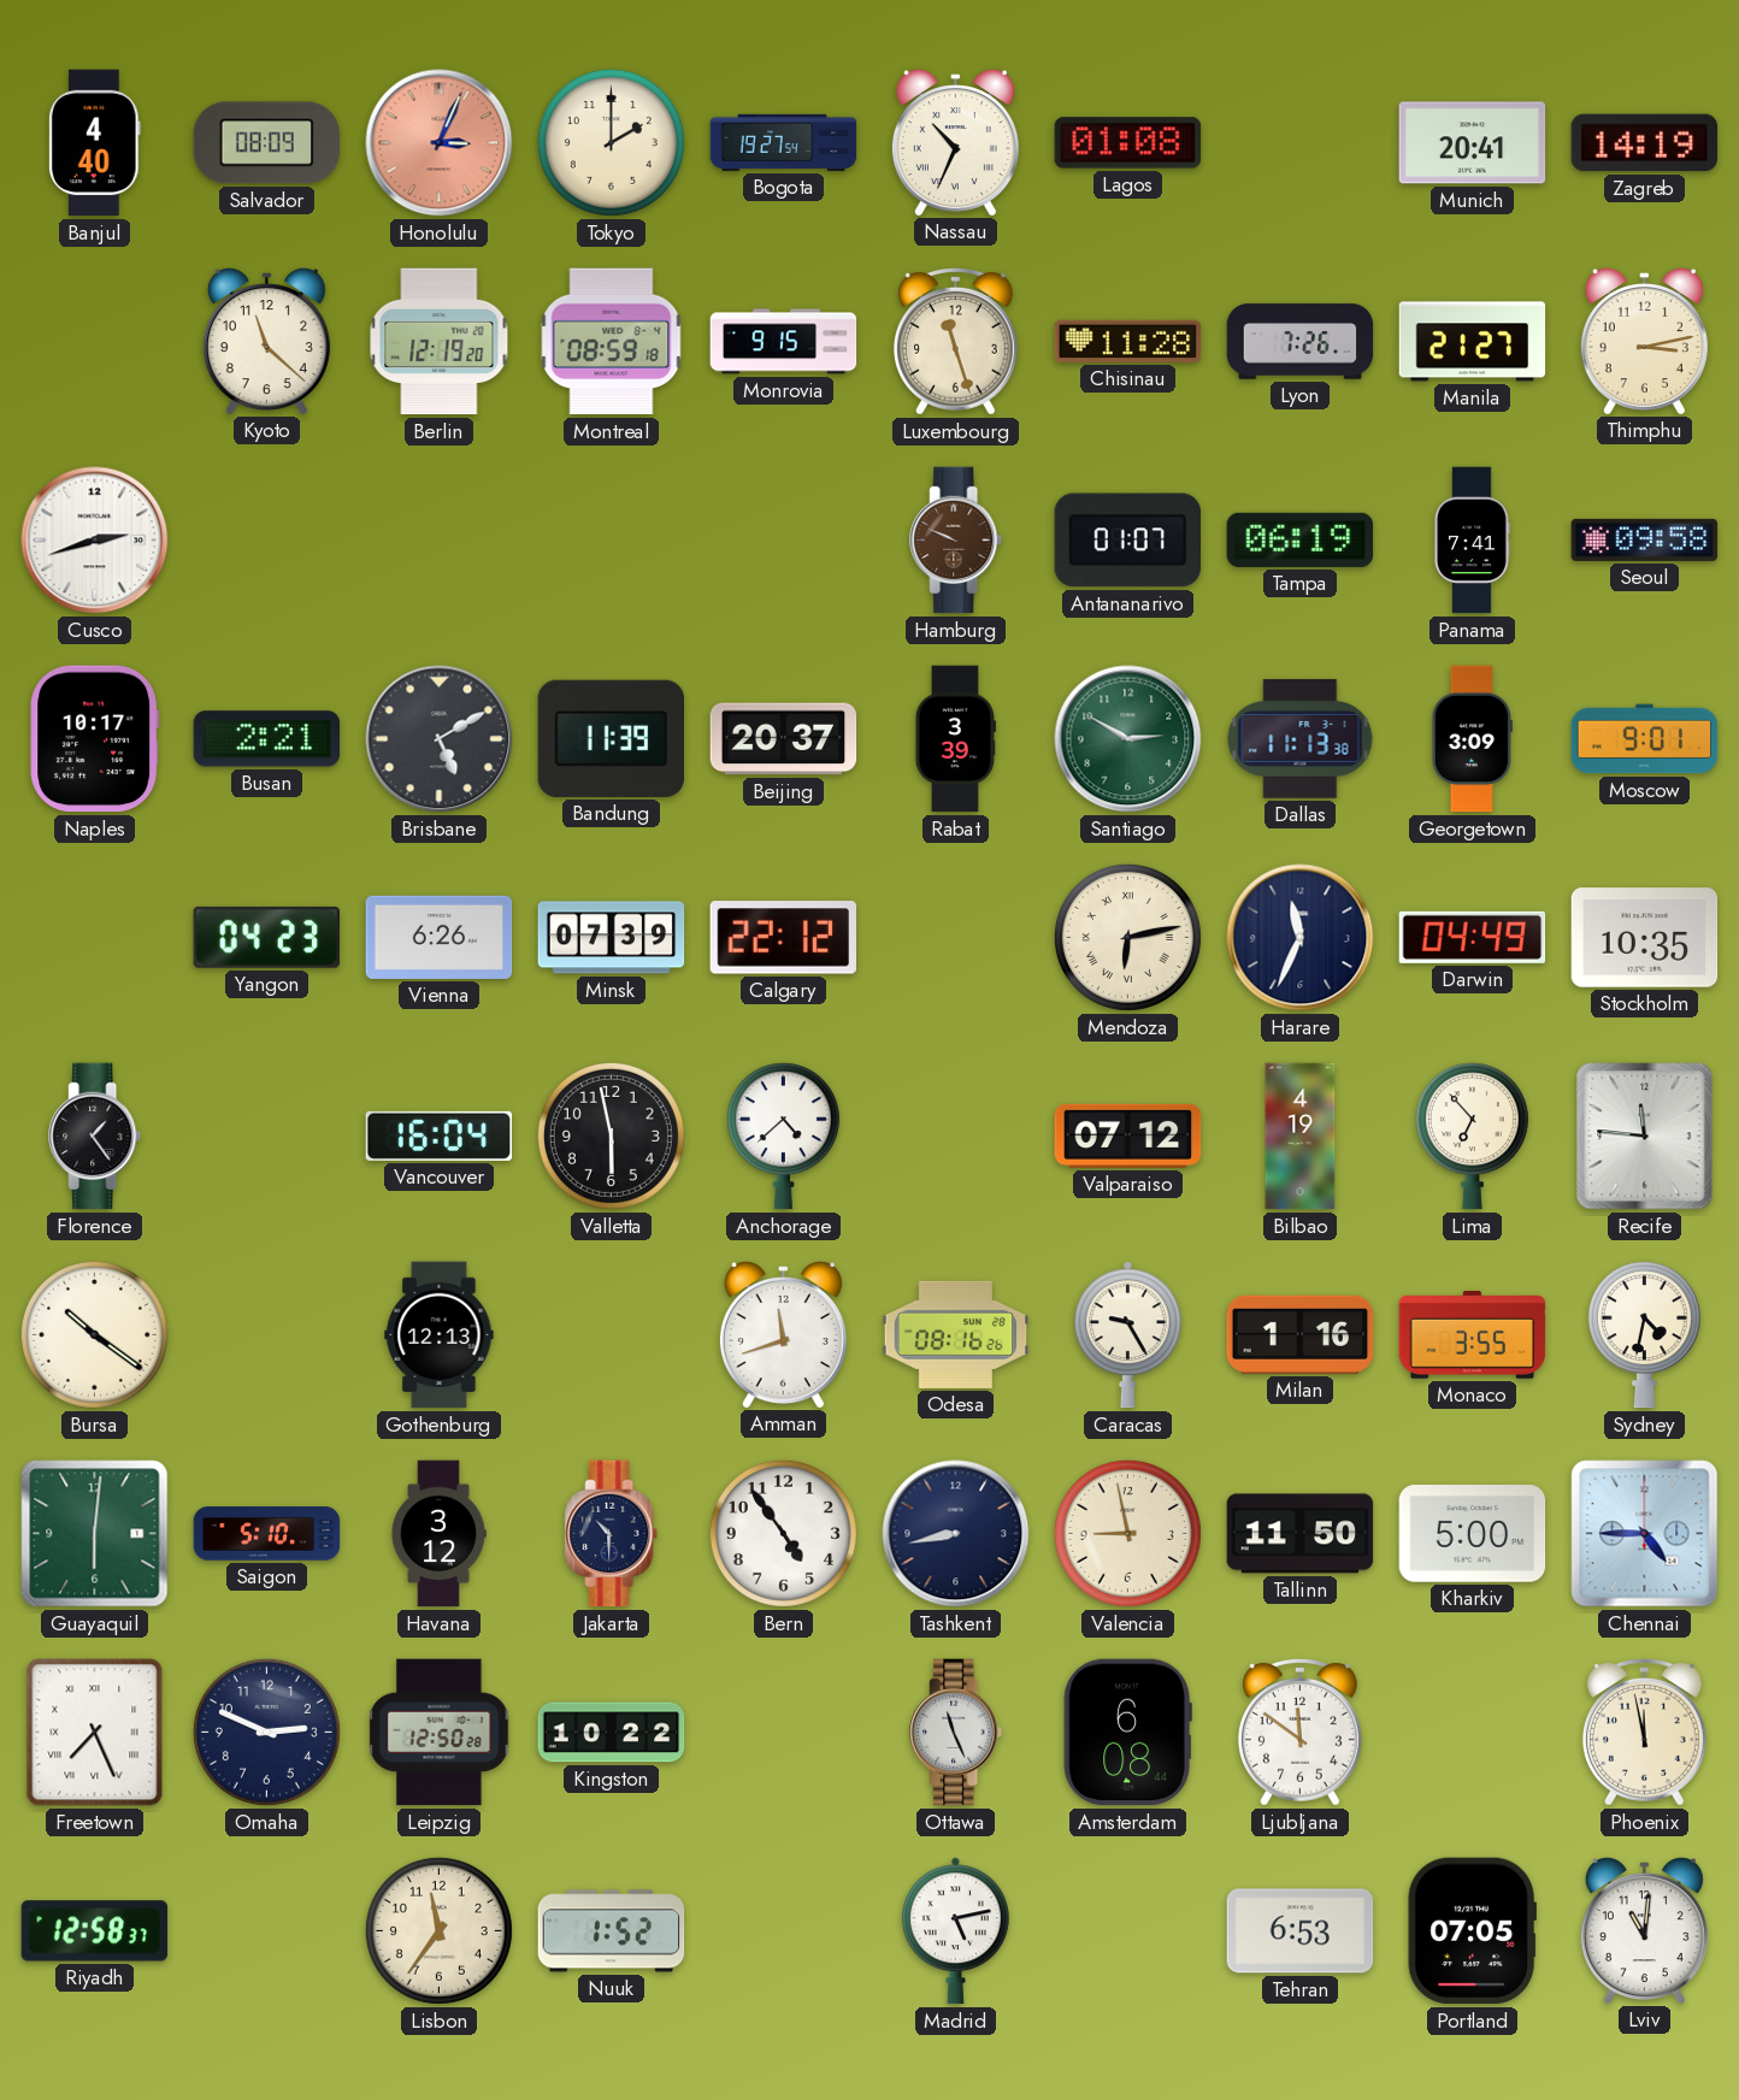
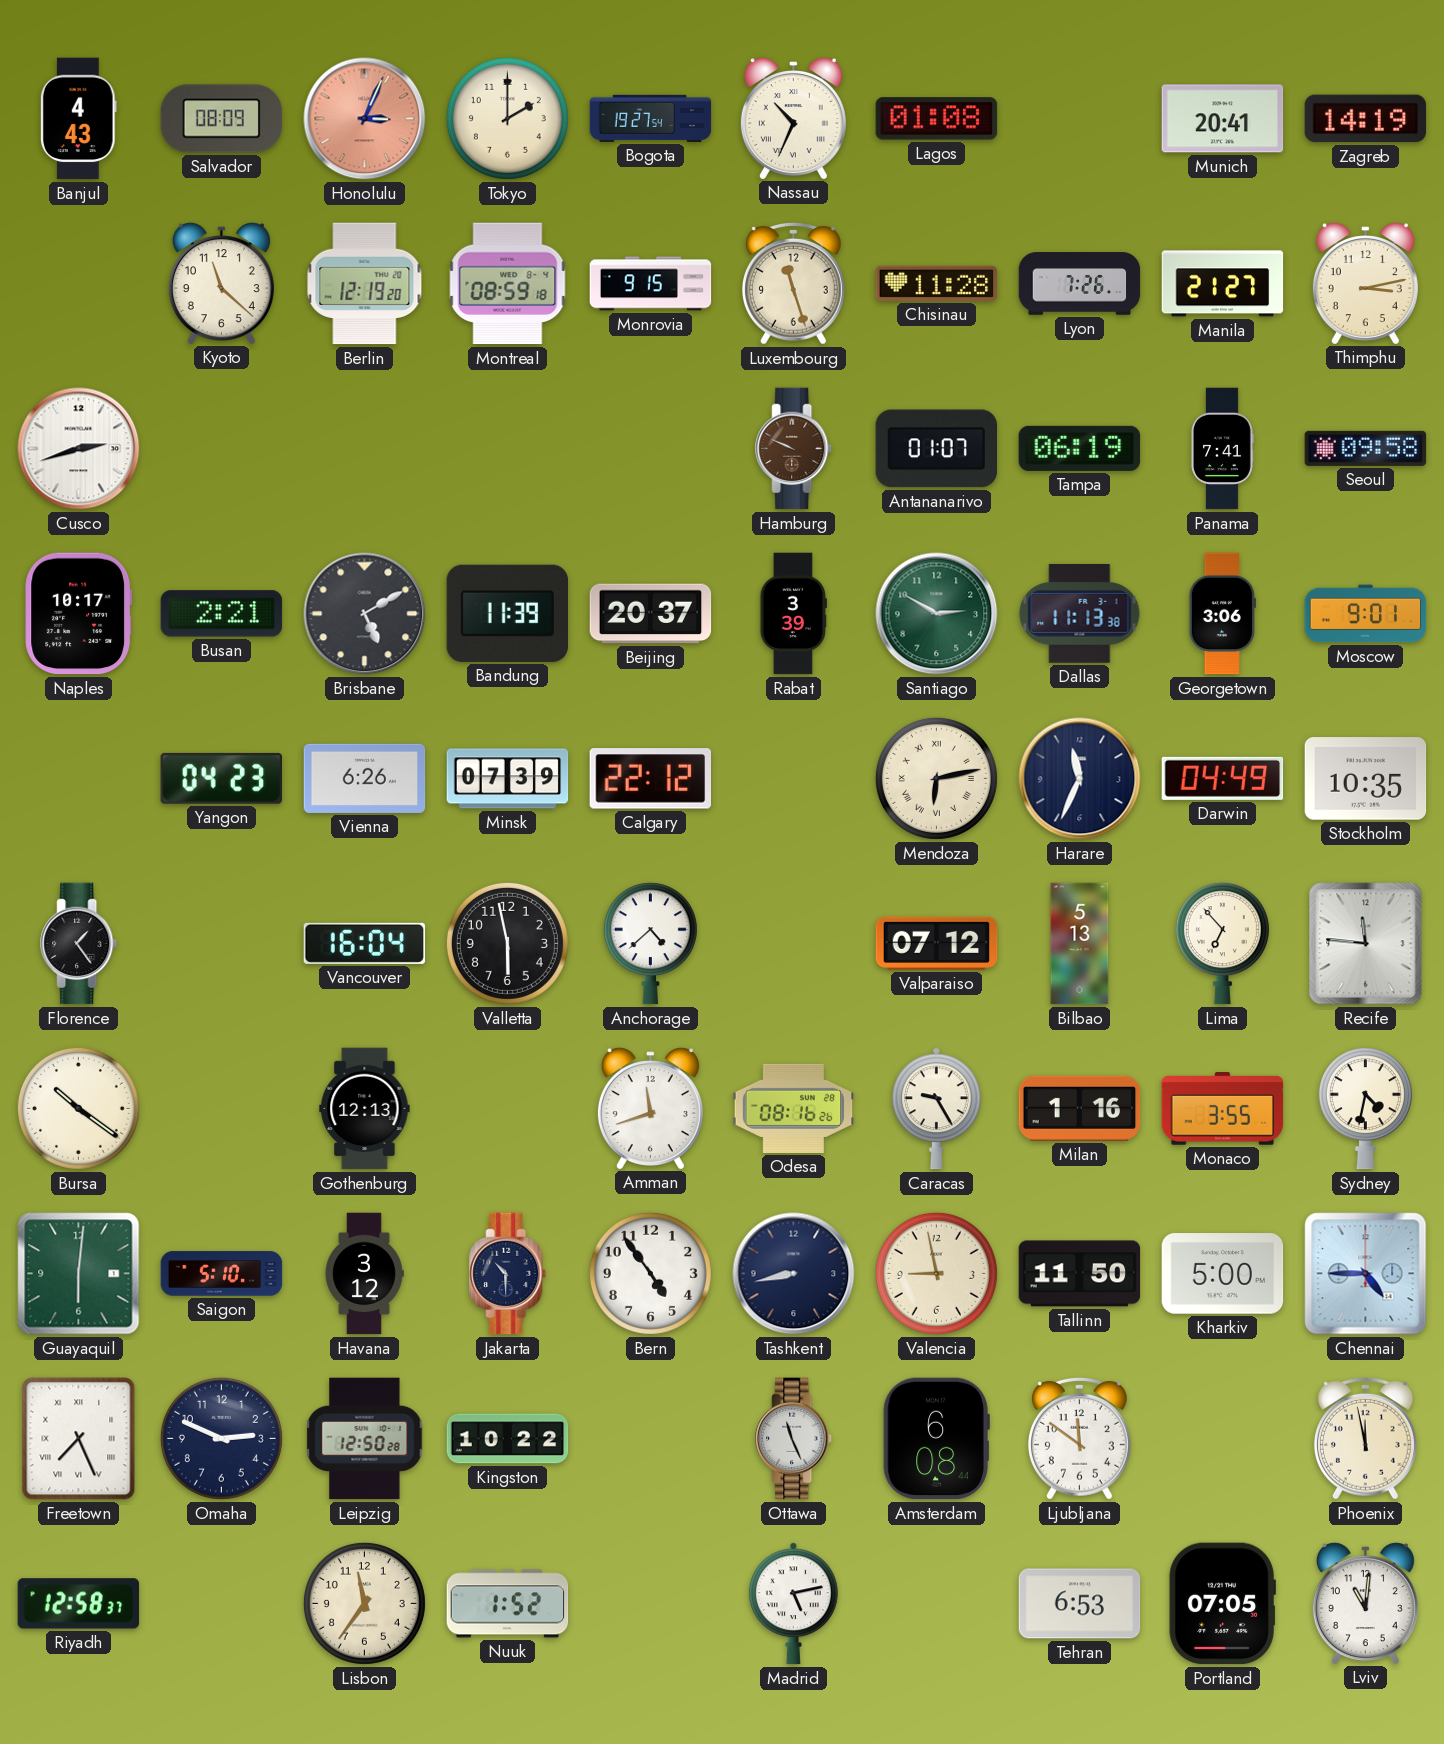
Banjul: 4:40 -> 4:43 (78, 119)
Georgetown: 3:09 -> 3:06 (1222, 614)
Bilbao: 4:19 -> 5:13 (1080, 944)
